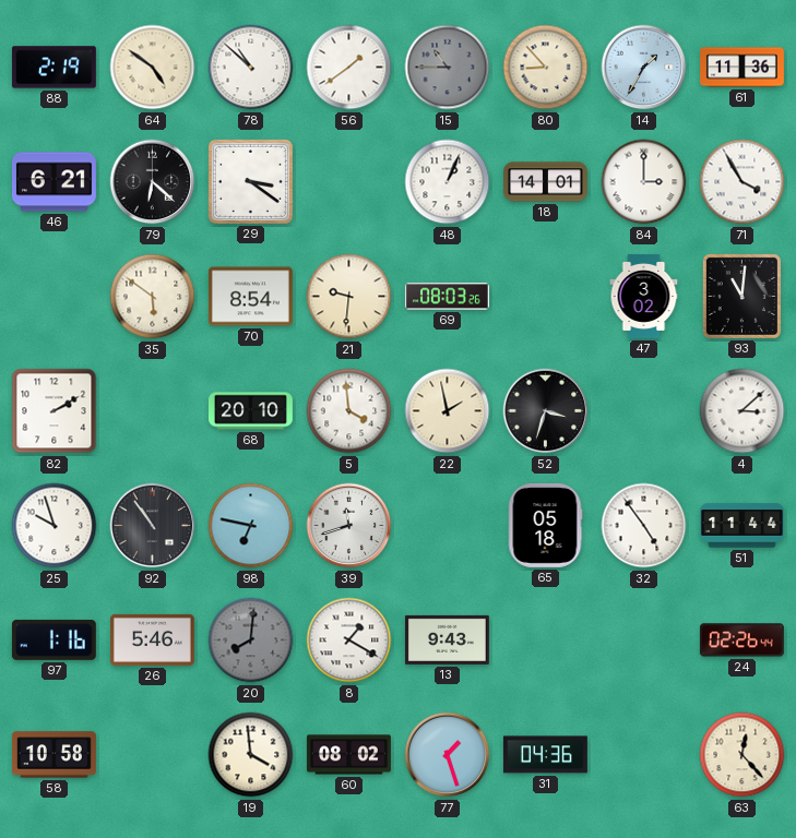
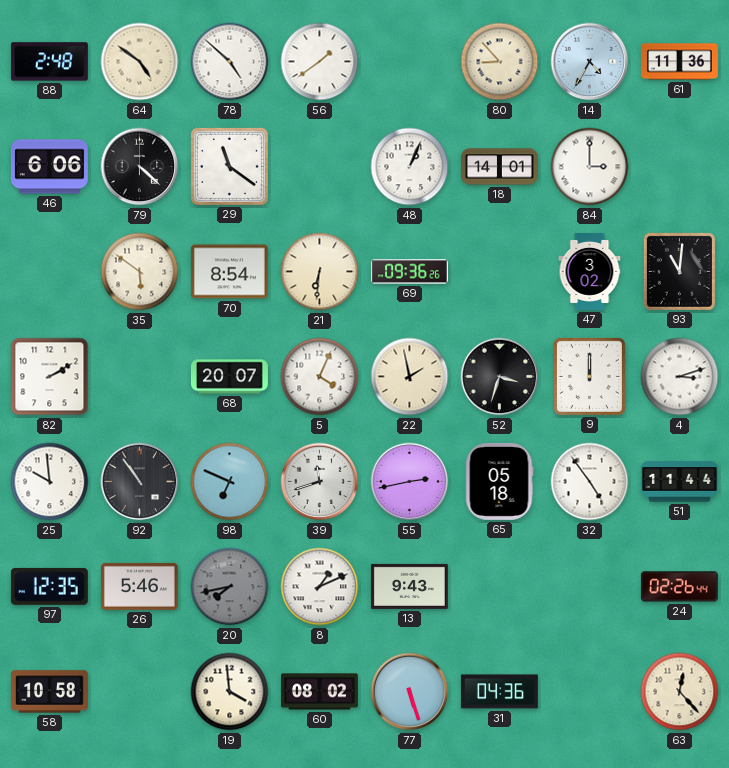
88: 2:19 -> 2:48 (49, 62)
78: 10:52 -> 4:52 (230, 62)
15: 10:45 -> none (448, 68)
14: 1:35 -> 4:35 (590, 62)
46: 6:21 -> 6:06 (49, 167)
79: 6:22 -> 4:22 (140, 167)
29: 3:21 -> 11:21 (229, 166)
71: 3:55 -> none (742, 182)
21: 9:31 -> 6:31 (320, 272)
69: 08:03 -> 09:36 (409, 272)
68: 20:10 -> 20:07 (229, 377)
5: 3:59 -> 4:04 (320, 377)
9: none -> 12:00 (589, 376)
4: 3:08 -> 3:12 (680, 377)
25: 9:57 -> 9:59 (50, 482)
98: 6:47 -> 6:49 (230, 482)
55: none -> 2:43 (410, 482)
97: 1:16 -> 12:35 (49, 586)
20: 8:01 -> 7:43 (230, 587)
8: 1:20 -> 1:11 (320, 587)
77: 1:27 -> 5:27 (410, 692)
